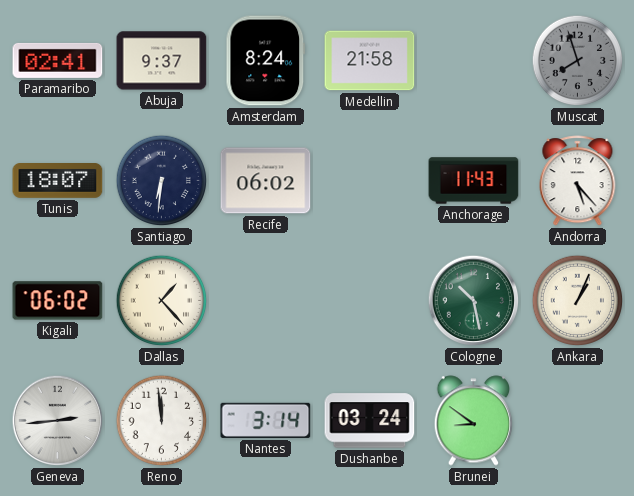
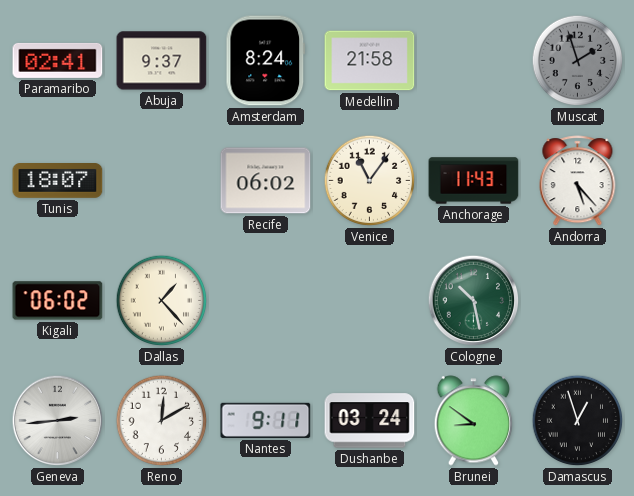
Muscat: 7:57 -> 1:57 (578, 61)
Santiago: 6:31 -> none (162, 181)
Venice: none -> 11:06 (370, 181)
Ankara: 1:04 -> none (578, 301)
Reno: 11:59 -> 12:10 (162, 421)
Nantes: 3:14 -> 9:11 (266, 420)
Damascus: none -> 12:57 (578, 421)
